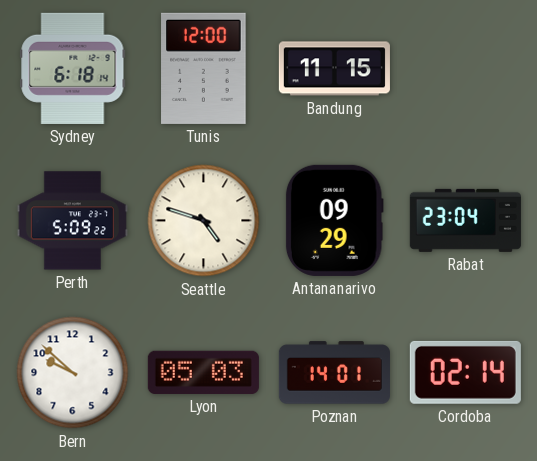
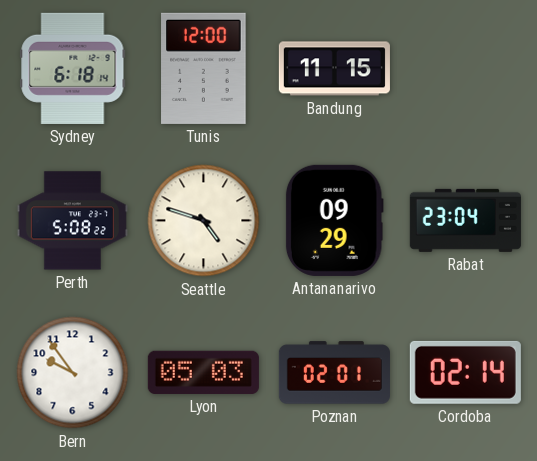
Perth: 5:09 -> 5:08 (72, 221)
Bern: 9:52 -> 9:54 (73, 373)
Poznan: 14:01 -> 02:01 (334, 373)
